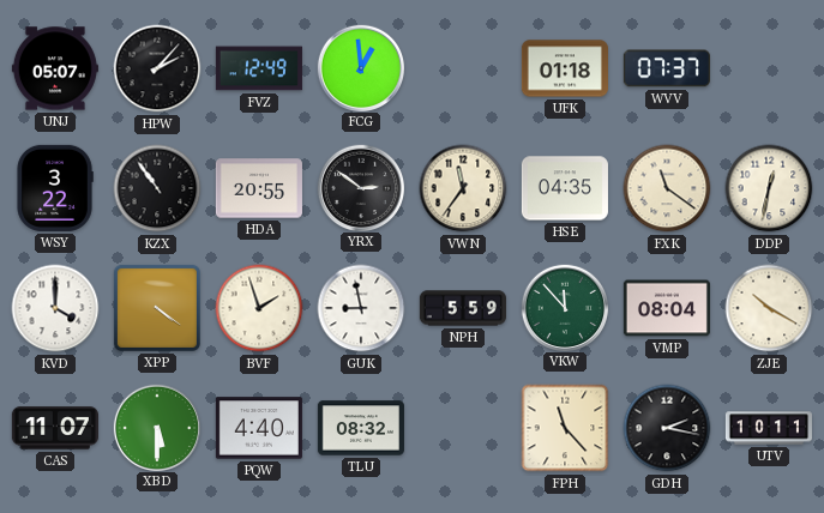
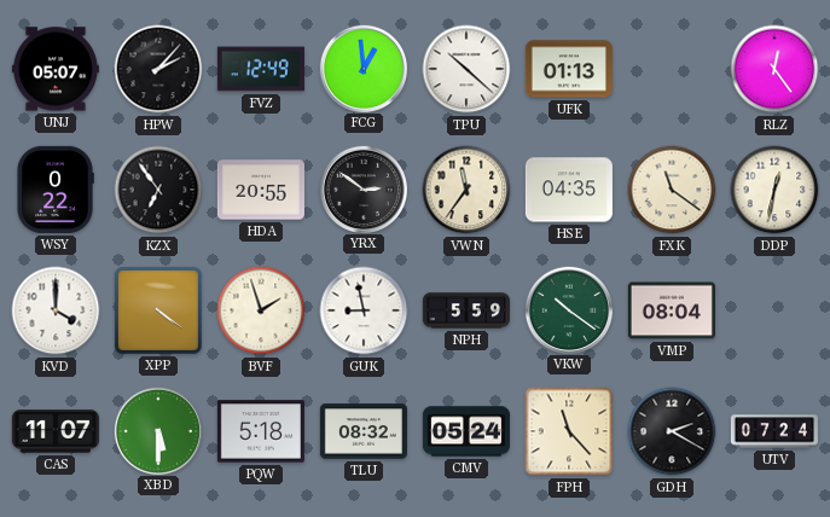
TPU: none -> 10:22 (466, 69)
UFK: 01:18 -> 01:13 (569, 69)
WVV: 07:37 -> none (667, 68)
RLZ: none -> 12:24 (774, 69)
WSY: 3:22 -> 0:22 (56, 190)
KZX: 10:54 -> 6:54 (158, 190)
VKW: 11:53 -> 10:21 (568, 309)
ZJE: 10:20 -> none (769, 308)
PQW: 4:40 -> 5:18 (261, 431)
CMV: none -> 05:24 (466, 431)
GDH: 2:17 -> 2:20 (672, 431)
UTV: 10:11 -> 07:24 (774, 431)
